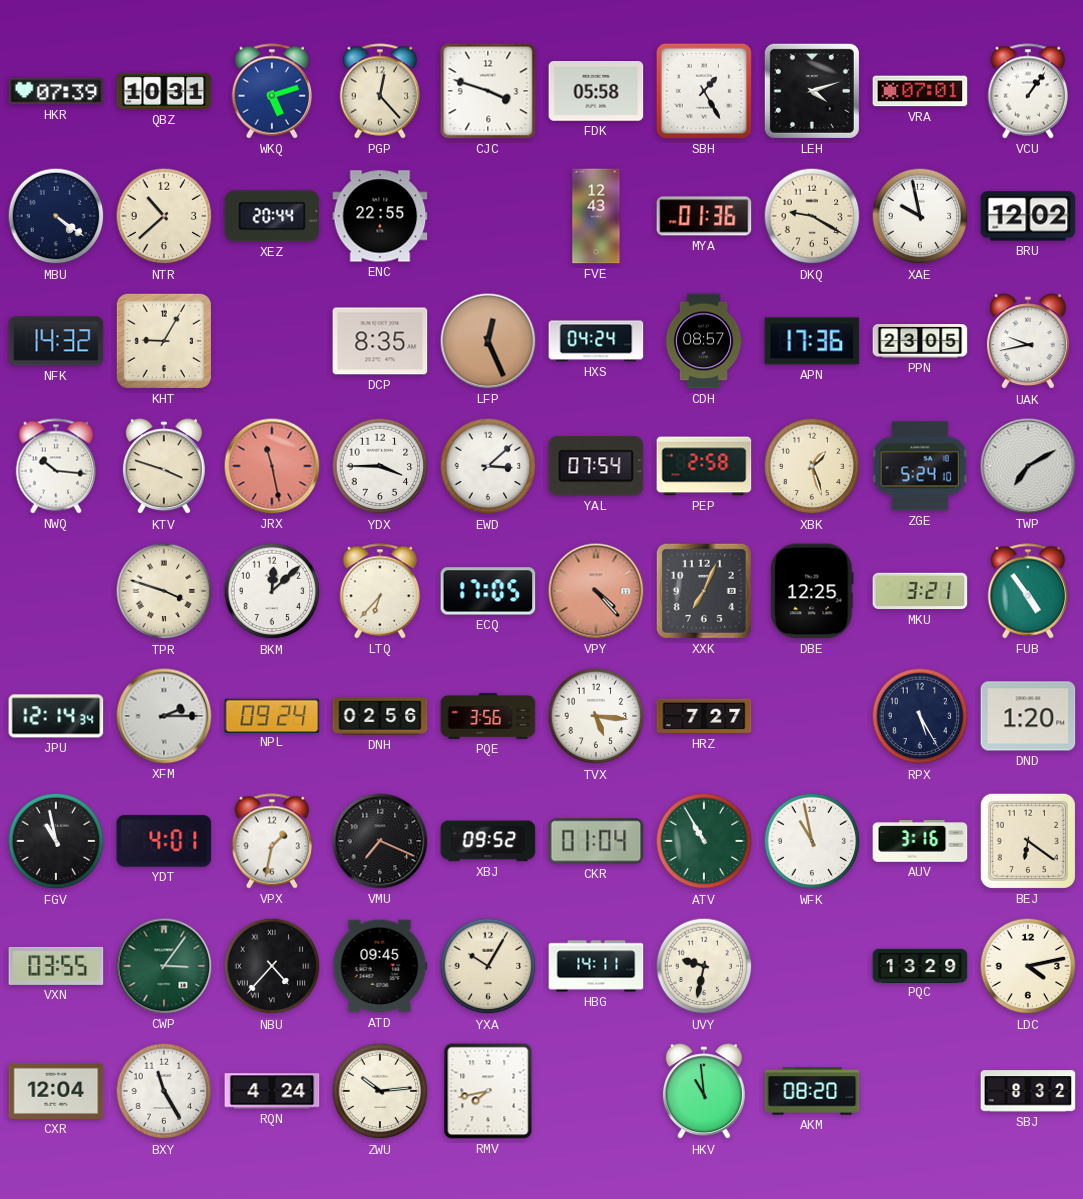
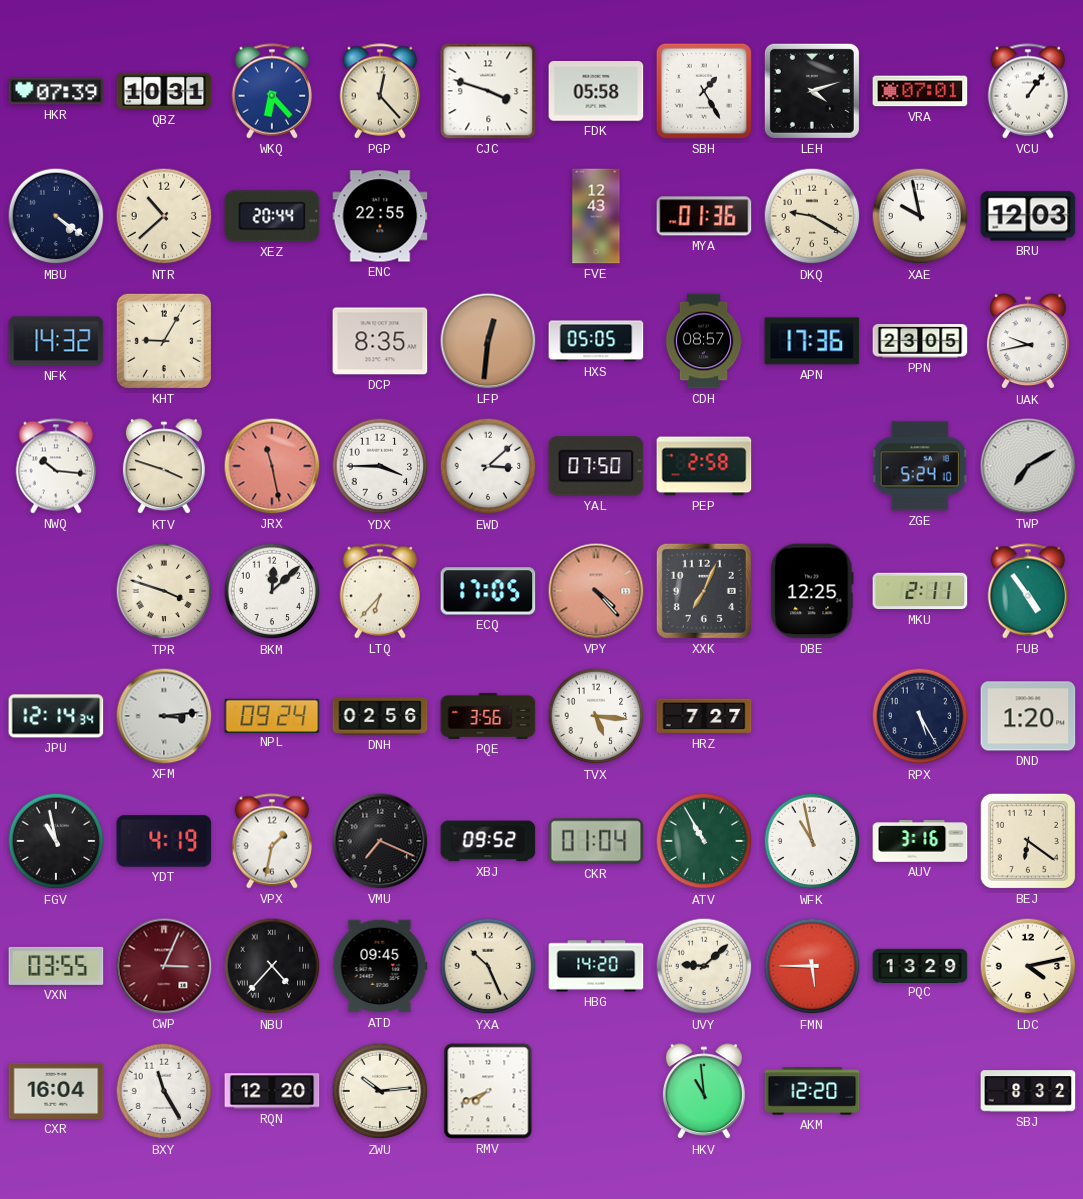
WKQ: 5:12 -> 6:23 (272, 91)
BRU: 12:02 -> 12:03 (1028, 216)
LFP: 12:26 -> 12:31 (488, 341)
HXS: 04:24 -> 05:05 (596, 341)
YAL: 07:54 -> 07:50 (596, 466)
XBK: 1:27 -> none (812, 466)
MKU: 3:21 -> 2:11 (920, 591)
XFM: 2:15 -> 3:14 (164, 716)
YDT: 4:01 -> 4:19 (164, 841)
CWP: 3:06 -> 3:04 (164, 966)
CWP dial: green -> burgundy (164, 966)
YXA: 10:05 -> 10:26 (488, 966)
HBG: 14:11 -> 14:20 (596, 966)
UVY: 9:32 -> 9:08 (704, 966)
FMN: none -> 5:45 (812, 966)
CXR: 12:04 -> 16:04 (56, 1091)
RQN: 4:24 -> 12:20 (272, 1091)
RMV: 7:43 -> 7:41 (488, 1091)
AKM: 08:20 -> 12:20 (812, 1091)
